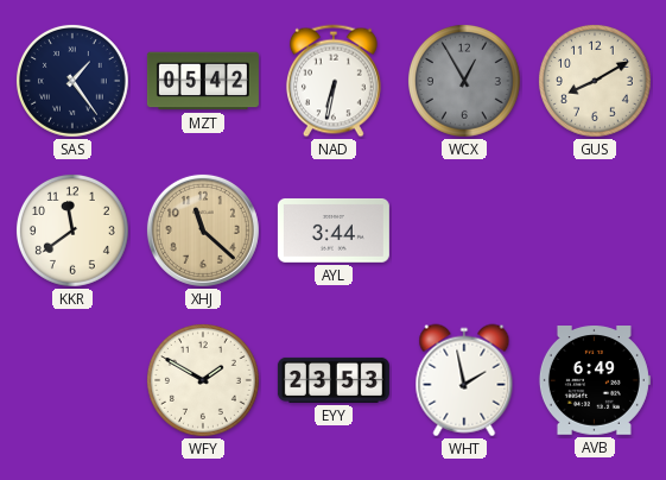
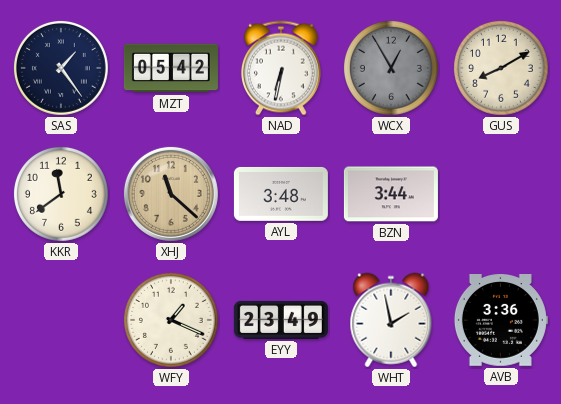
AYL: 3:44 -> 3:48 (281, 194)
BZN: none -> 3:44 (391, 194)
WFY: 1:50 -> 1:19 (171, 320)
EYY: 23:53 -> 23:49 (281, 320)
AVB: 6:49 -> 3:36 (501, 321)
